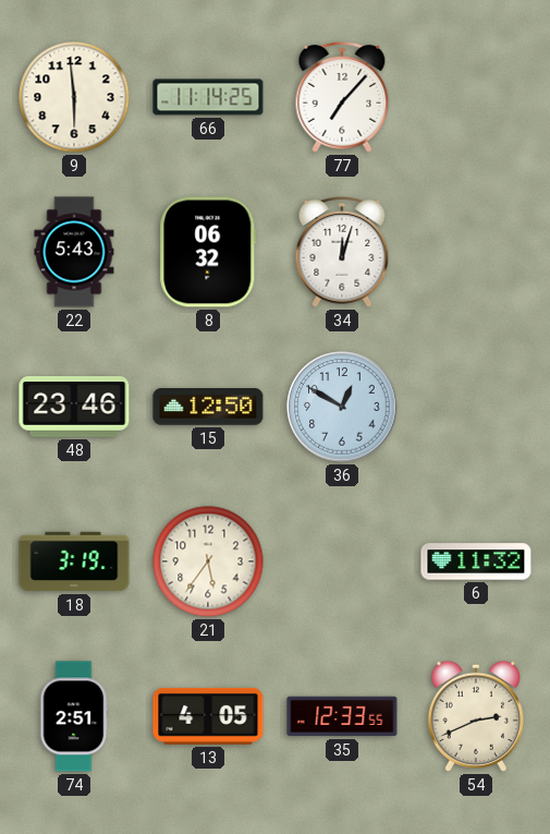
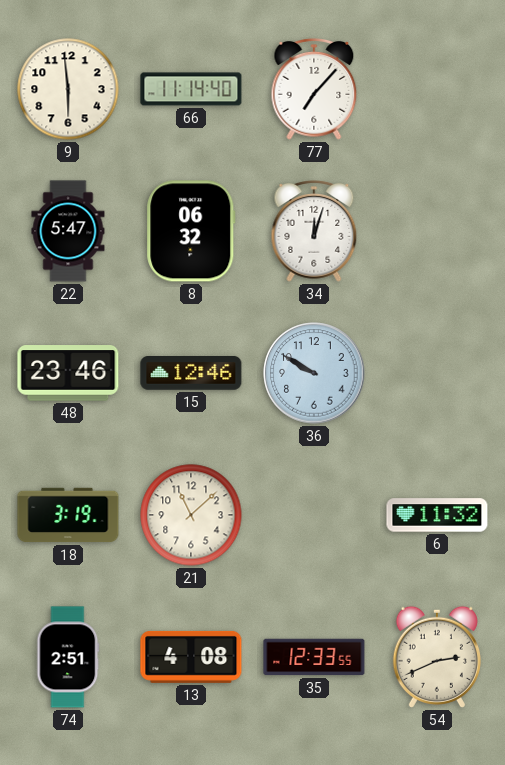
66: 11:14:25 -> 11:14:40 (191, 89)
22: 5:43 -> 5:47 (68, 231)
15: 12:50 -> 12:46 (191, 374)
36: 12:50 -> 9:50 (314, 373)
21: 5:36 -> 11:08 (191, 515)
13: 4:05 -> 4:08 (191, 657)
